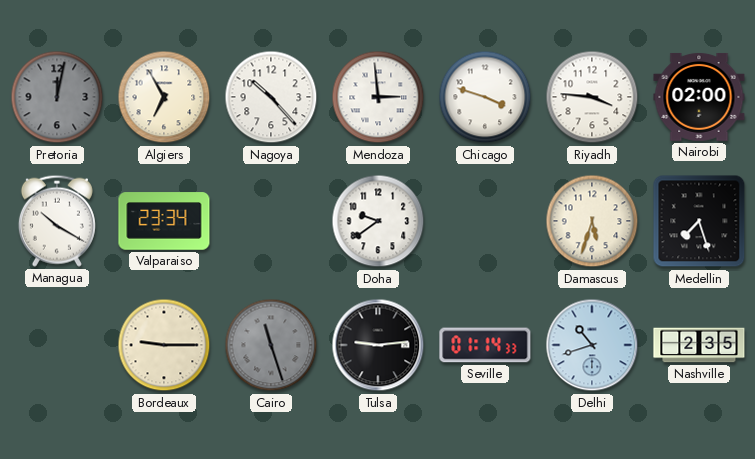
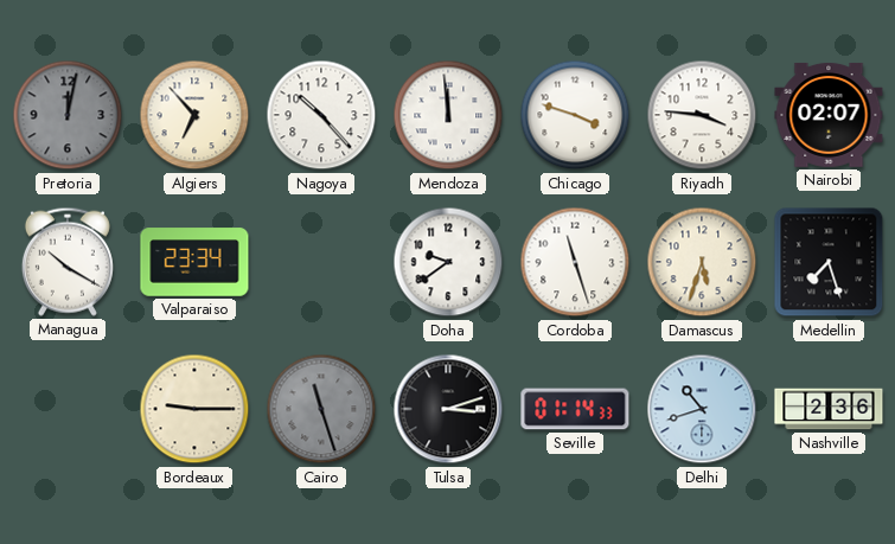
Algiers: 6:55 -> 6:53 (194, 115)
Mendoza: 2:59 -> 11:59 (448, 115)
Nairobi: 02:00 -> 02:07 (829, 115)
Cordoba: none -> 11:27 (575, 262)
Tulsa: 9:14 -> 3:12 (448, 409)
Nashville: 2:35 -> 2:36 (829, 409)
